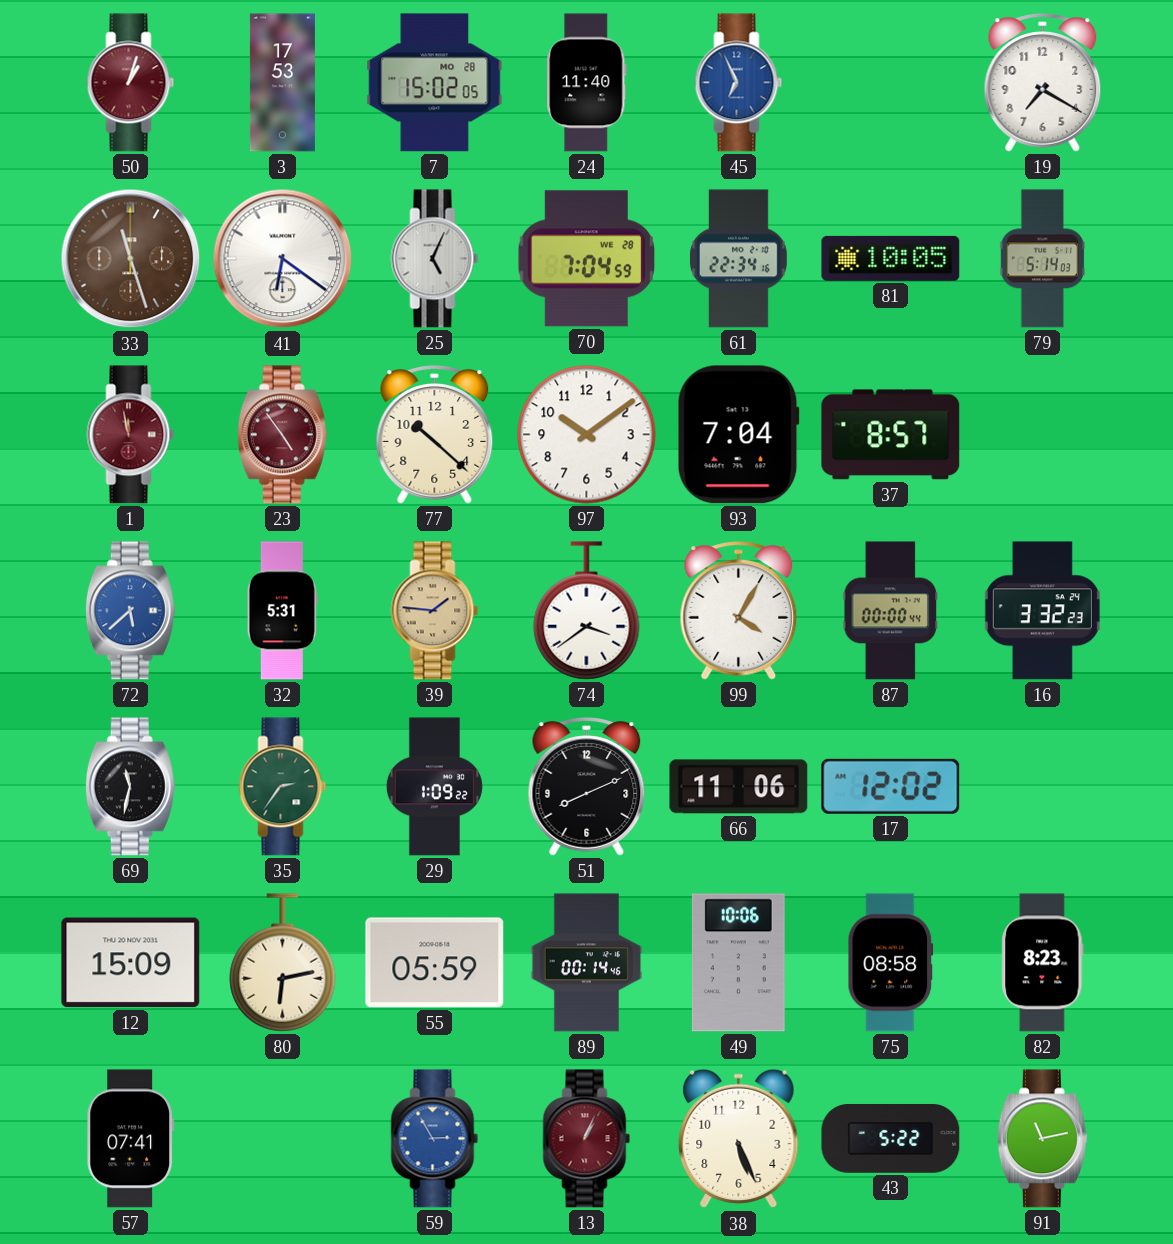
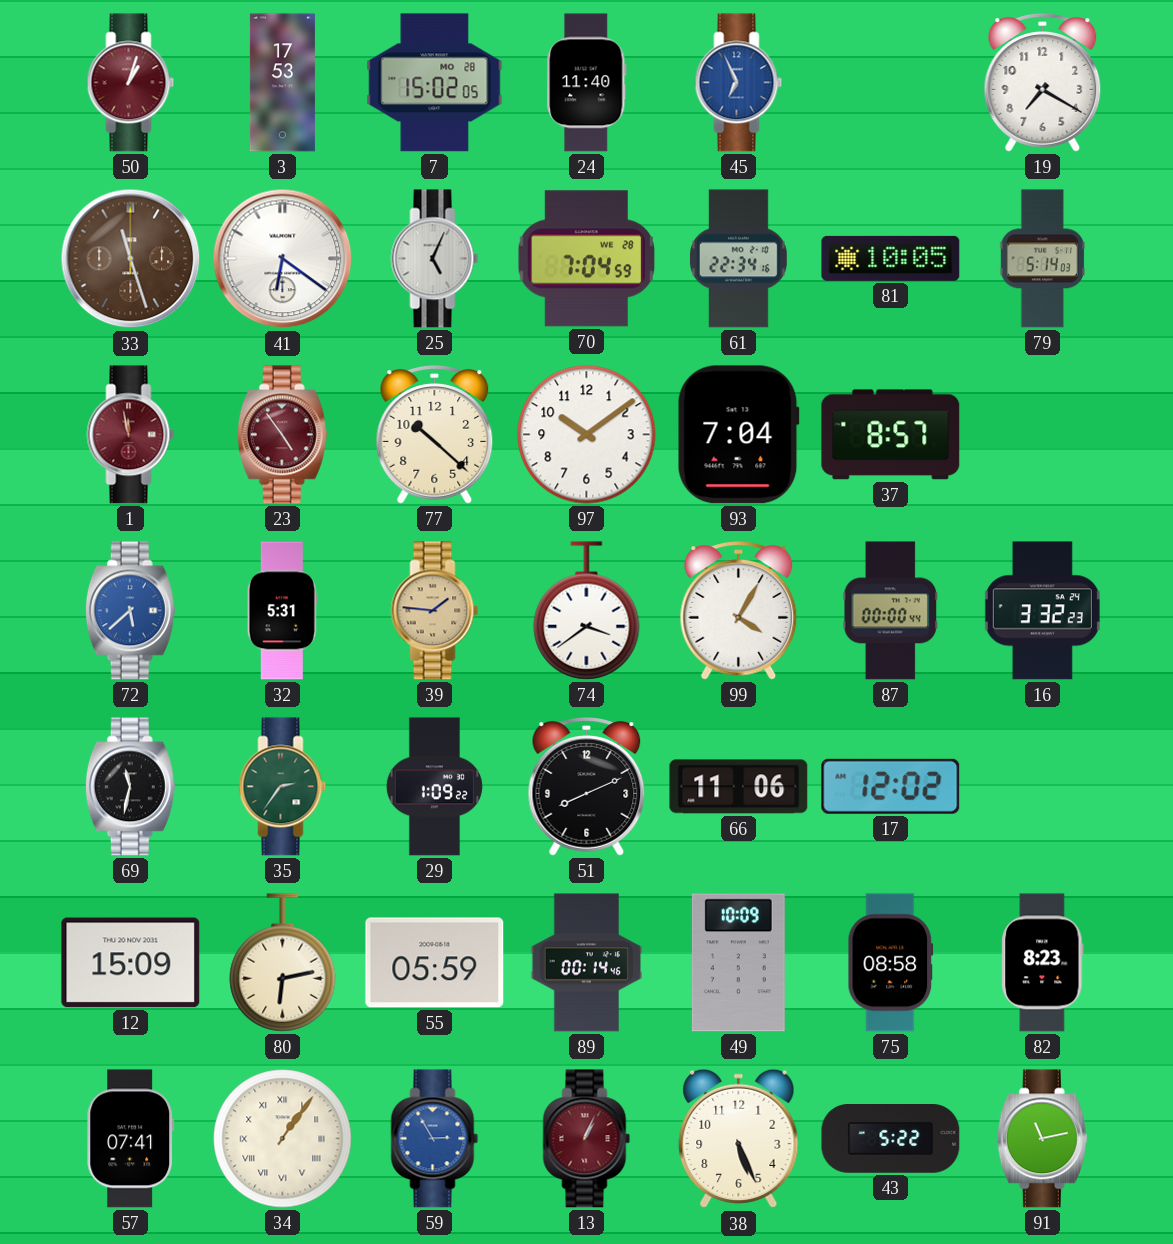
49: 10:06 -> 10:09 (738, 963)
34: none -> 1:06 (283, 1139)
